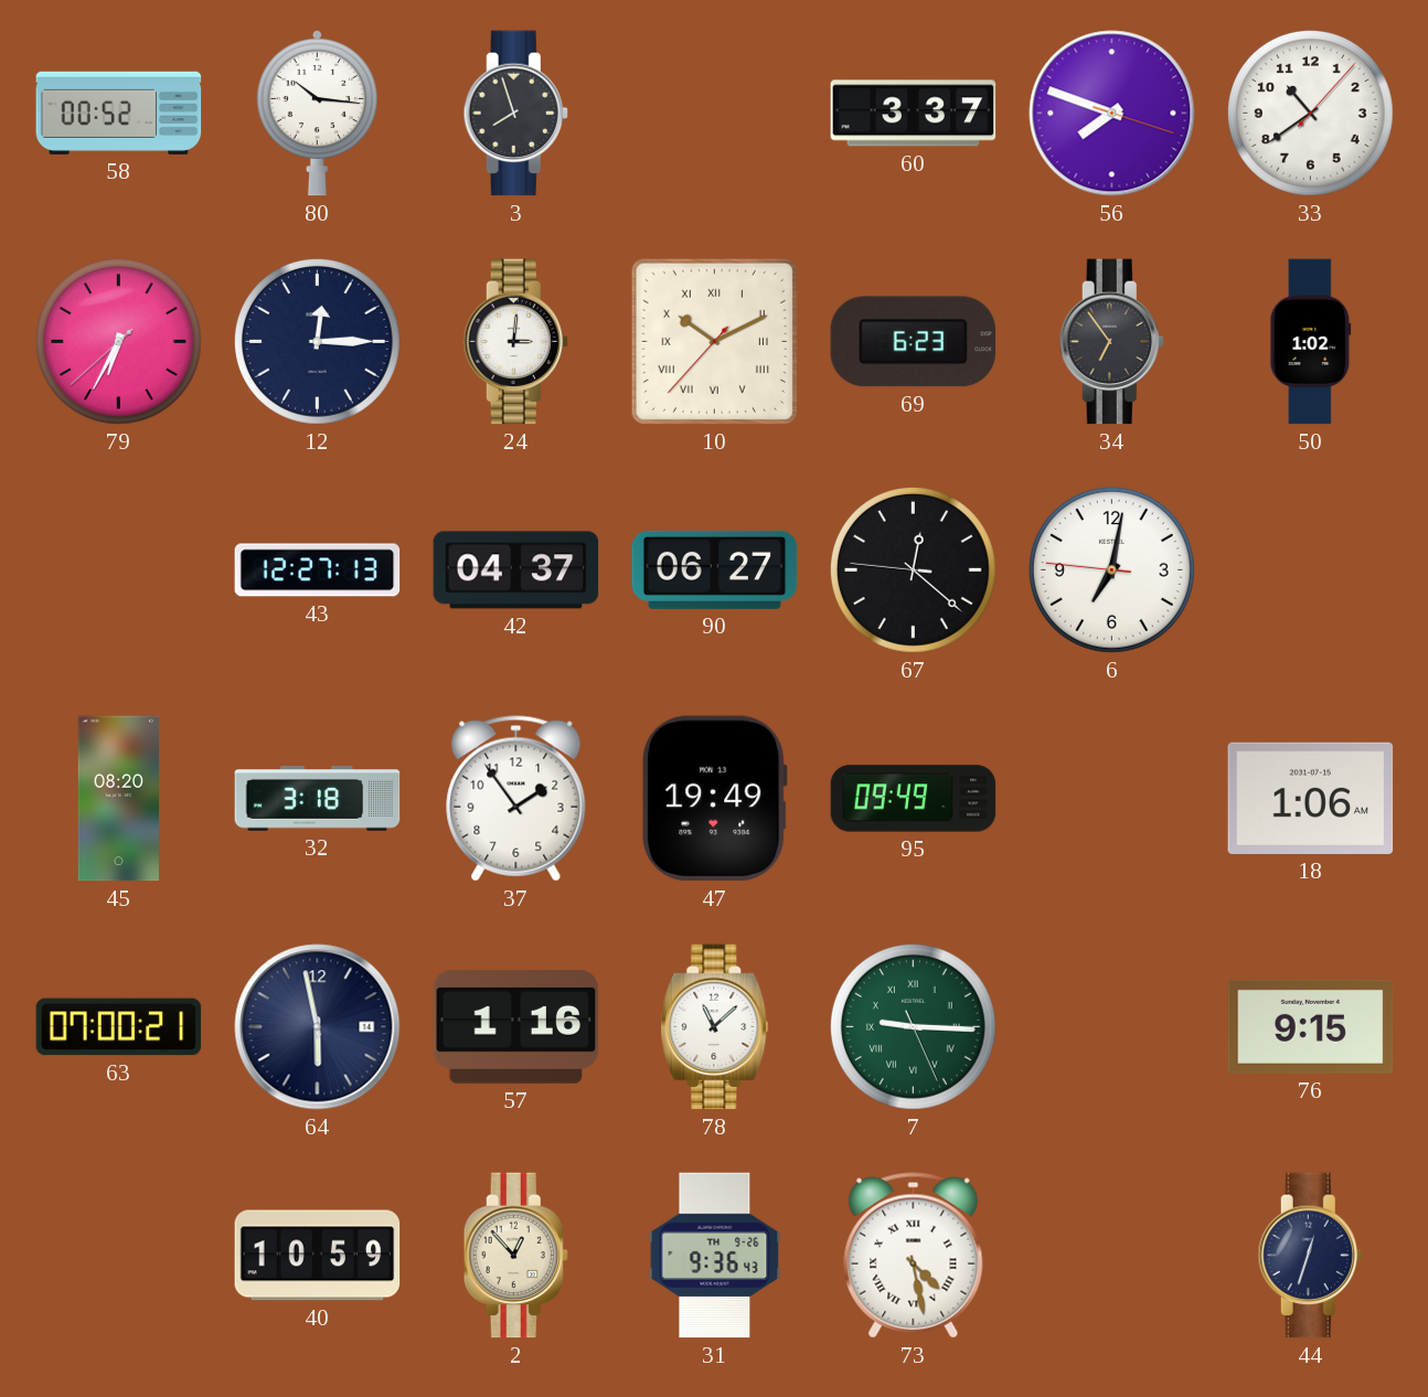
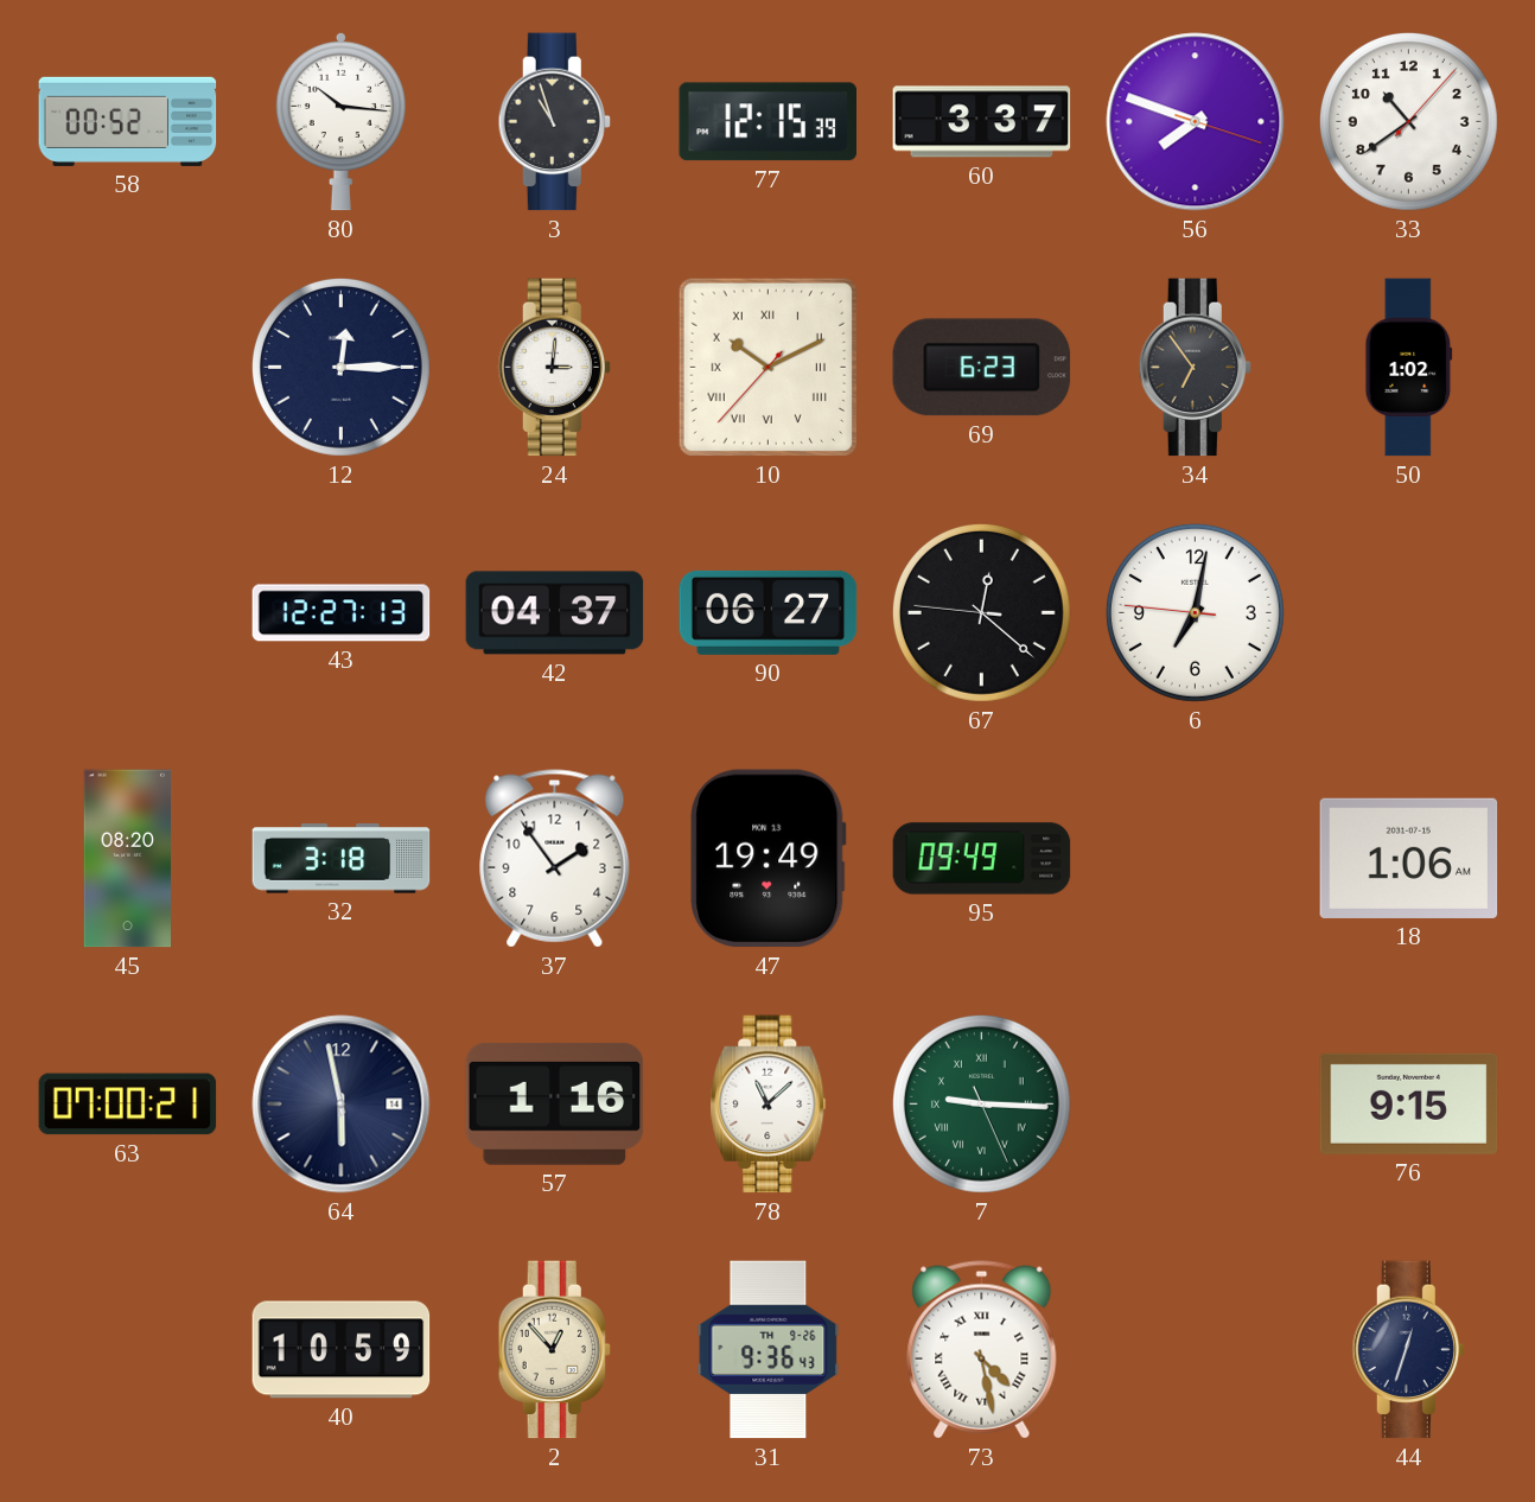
3: 7:57 -> 10:57 (554, 122)
77: none -> 12:15 (768, 122)
79: 6:34 -> none (118, 341)
